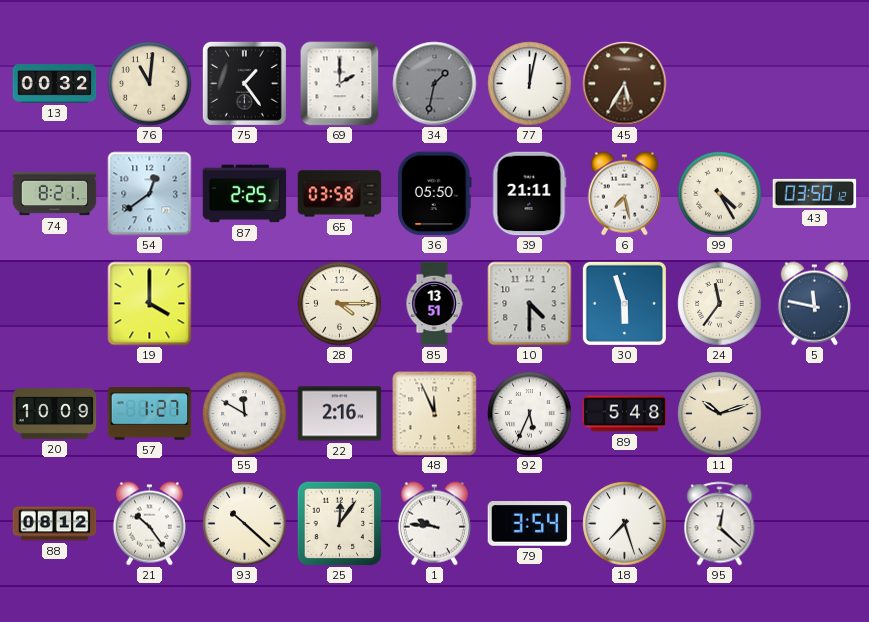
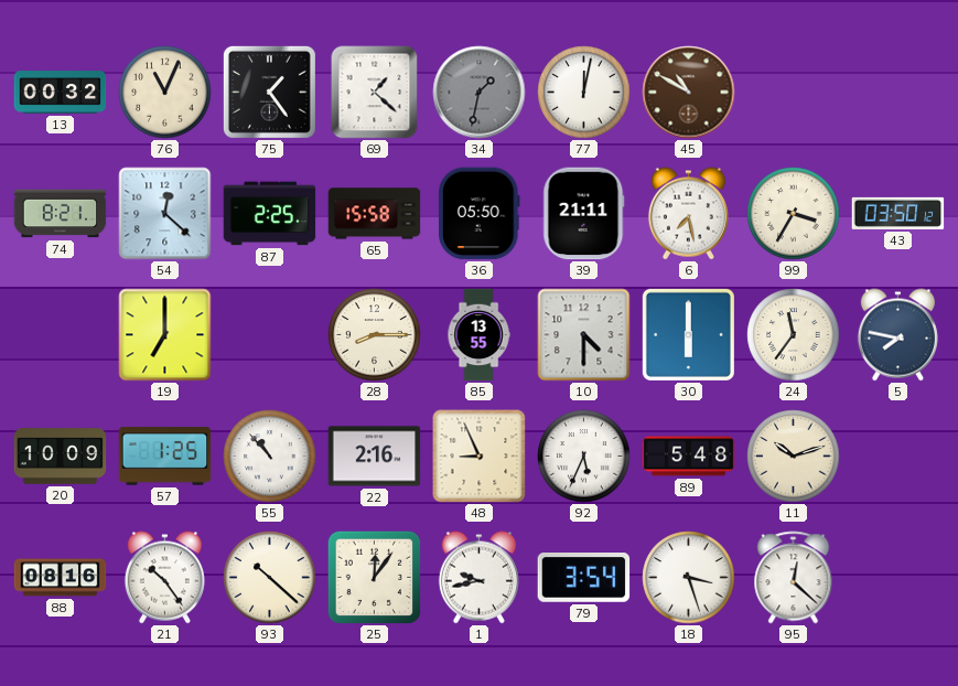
76: 11:01 -> 11:04 (165, 93)
69: 2:00 -> 1:22 (375, 93)
45: 5:35 -> 10:50 (689, 93)
54: 12:39 -> 12:22 (165, 214)
65: 03:58 -> 15:58 (375, 214)
99: 4:25 -> 3:35 (794, 214)
19: 4:00 -> 7:00 (165, 335)
28: 4:15 -> 8:15 (375, 335)
85: 13:51 -> 13:55 (478, 335)
30: 5:57 -> 6:00 (688, 334)
5: 11:47 -> 7:47 (897, 335)
57: 1:27 -> 1:25 (165, 457)
55: 11:50 -> 10:53 (270, 457)
48: 11:56 -> 8:56 (480, 457)
88: 08:12 -> 08:16 (61, 578)
1: 9:46 -> 9:43 (478, 578)
18: 7:27 -> 3:27 (689, 578)
